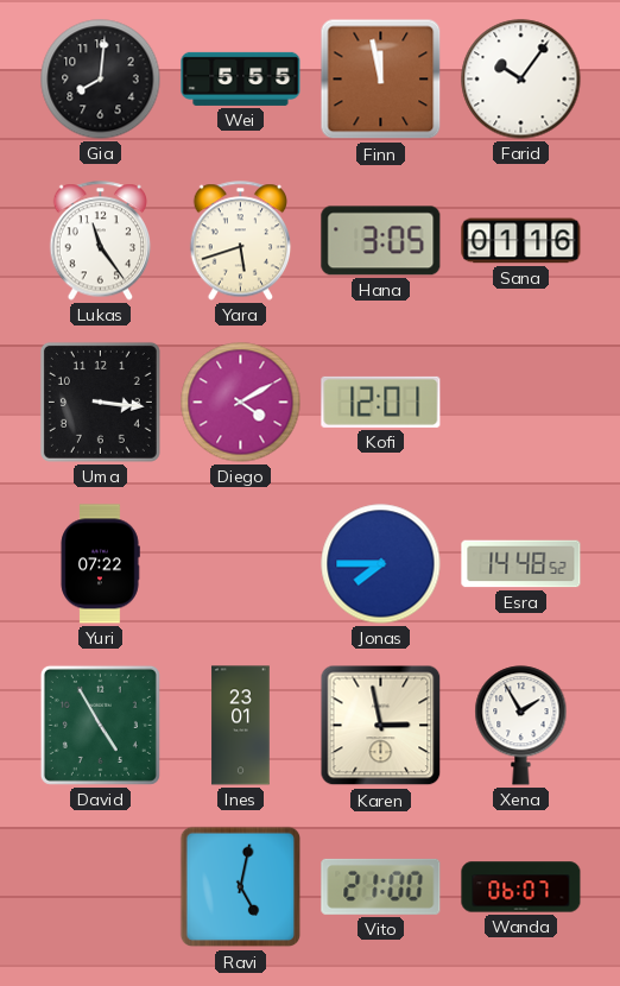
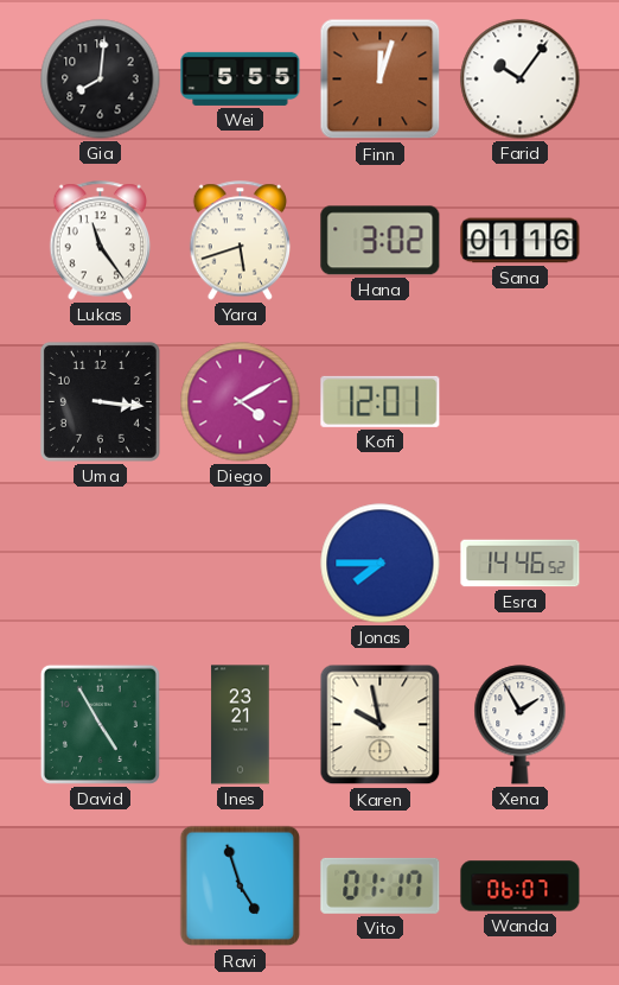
Finn: 11:58 -> 12:03 (381, 80)
Hana: 3:05 -> 3:02 (381, 241)
Yuri: 07:22 -> none (100, 564)
Esra: 14:48 -> 14:46 (521, 564)
Ines: 23:01 -> 23:21 (241, 725)
Karen: 2:58 -> 9:58 (381, 725)
Ravi: 5:02 -> 4:57 (241, 887)
Vito: 21:00 -> 01:17 (381, 885)
